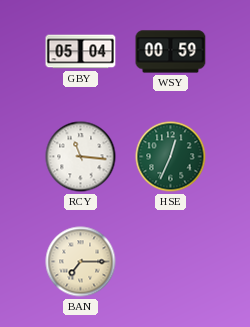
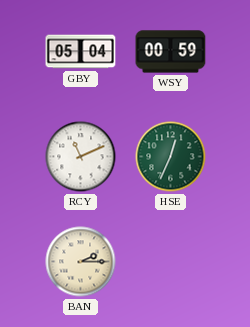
RCY: 11:16 -> 11:11 (81, 157)
BAN: 7:15 -> 2:15 (81, 262)
